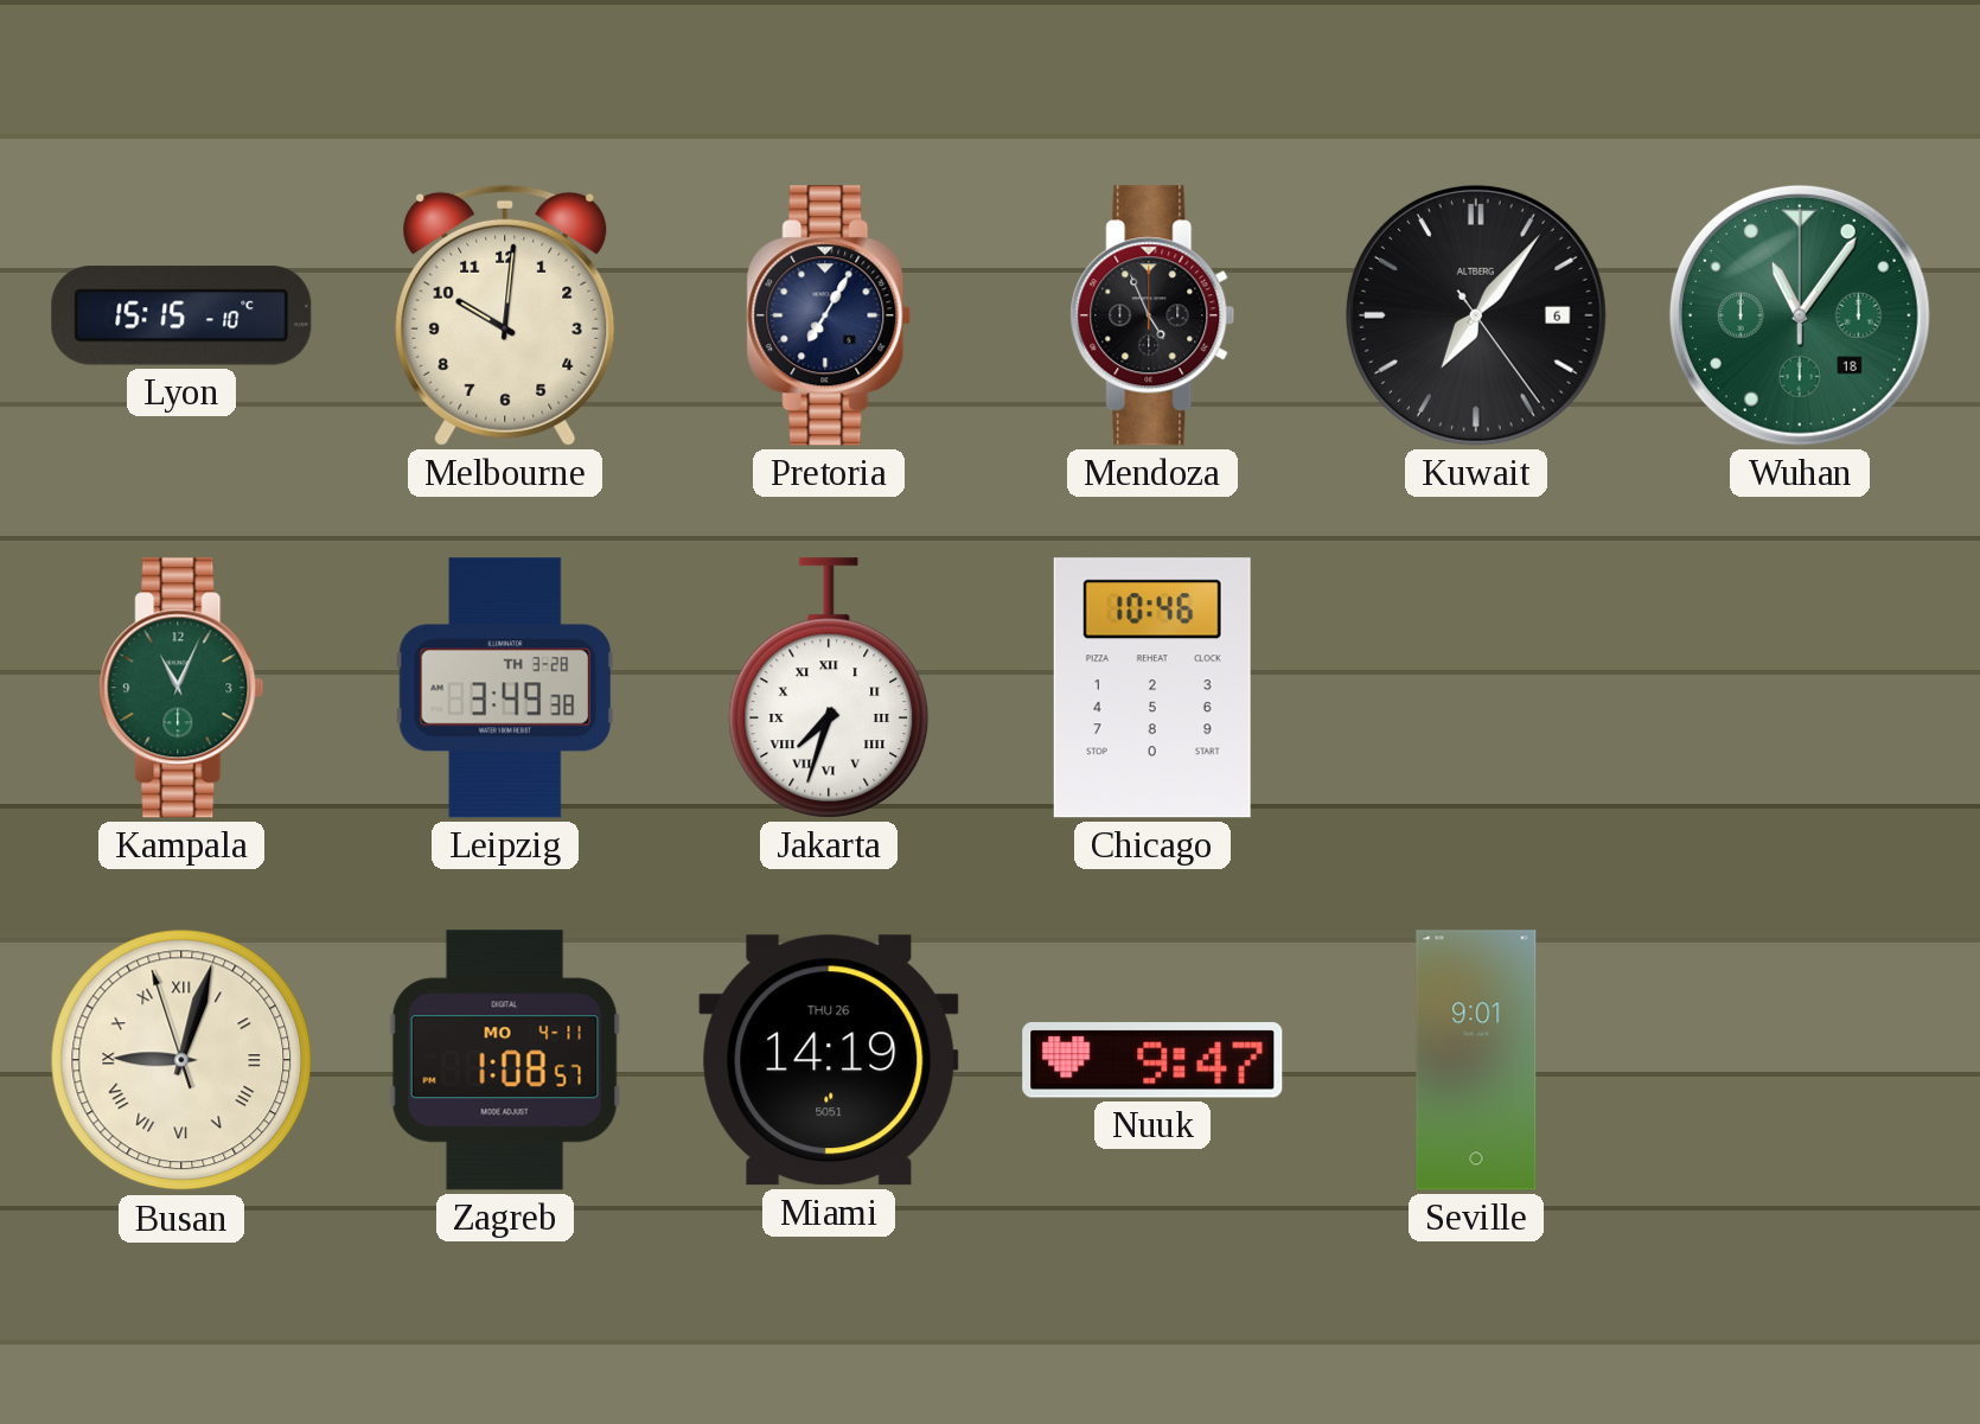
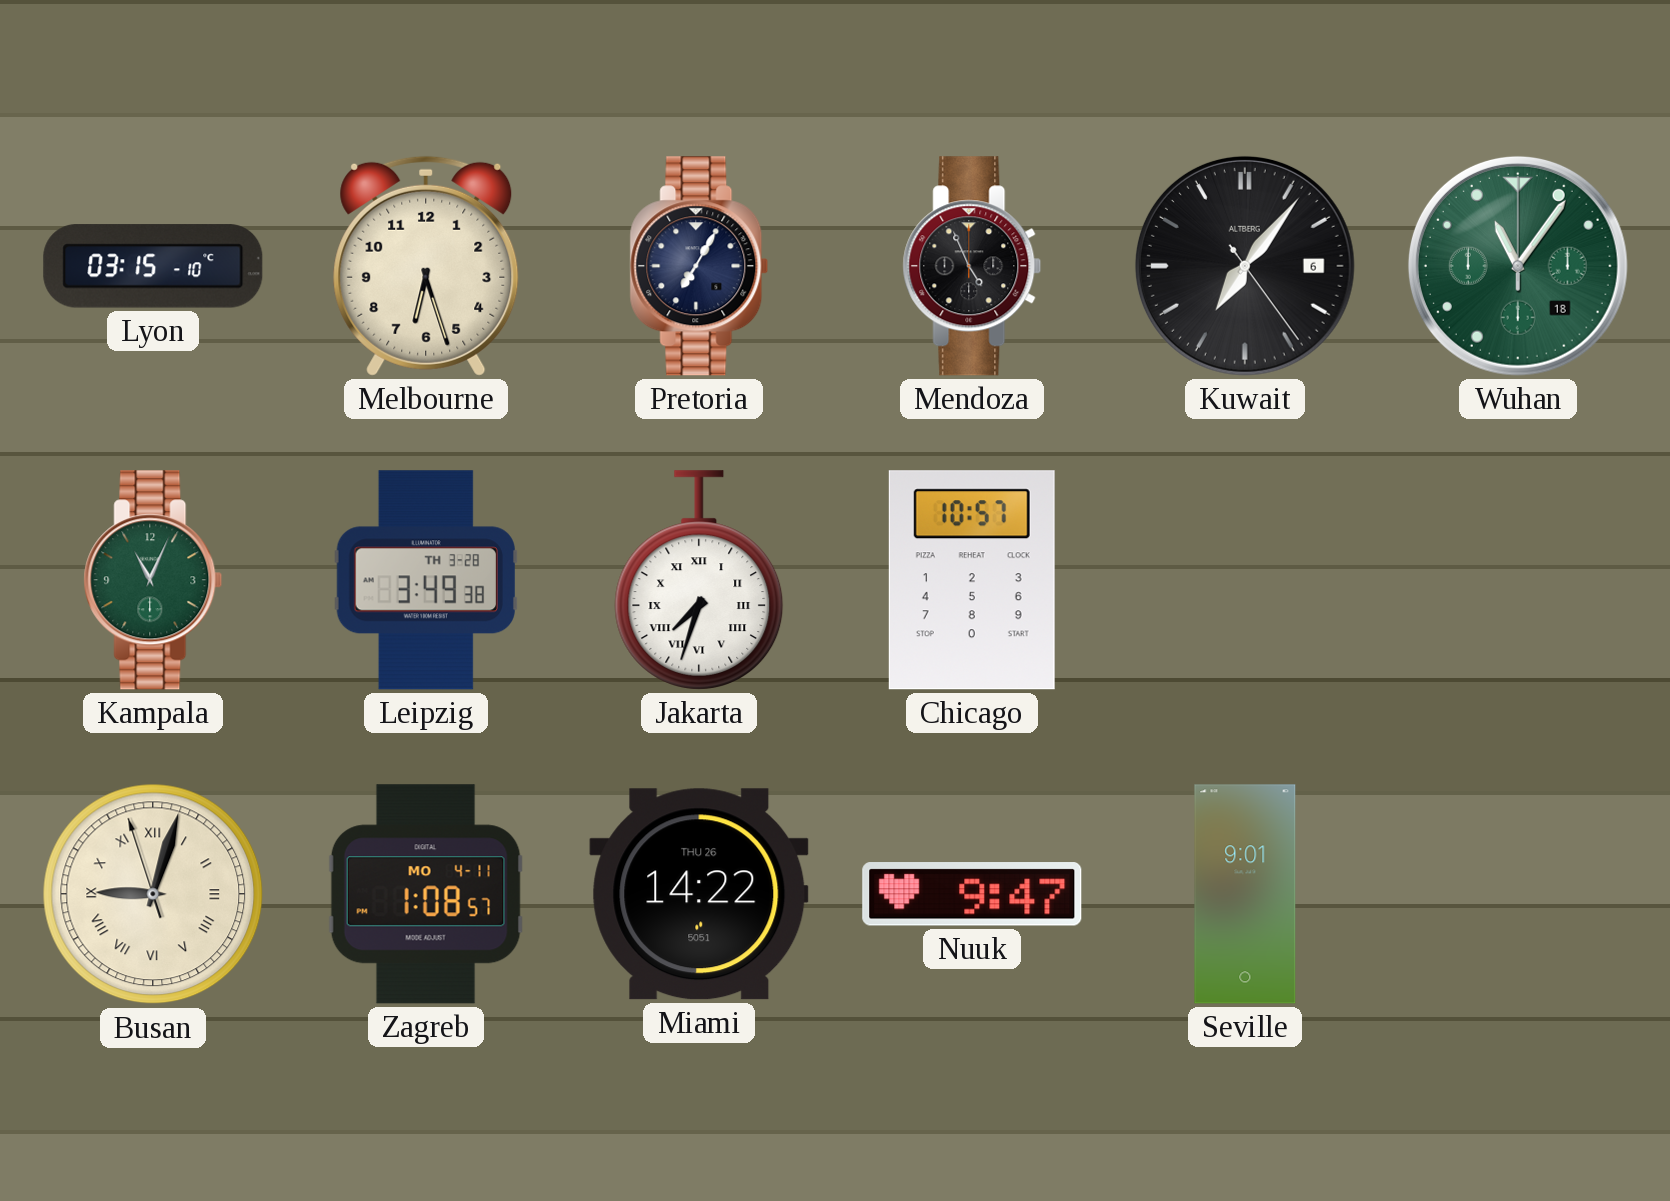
Lyon: 15:15 -> 03:15 (153, 266)
Melbourne: 10:01 -> 6:27 (426, 266)
Chicago: 10:46 -> 10:57 (972, 580)
Miami: 14:19 -> 14:22 (699, 894)
